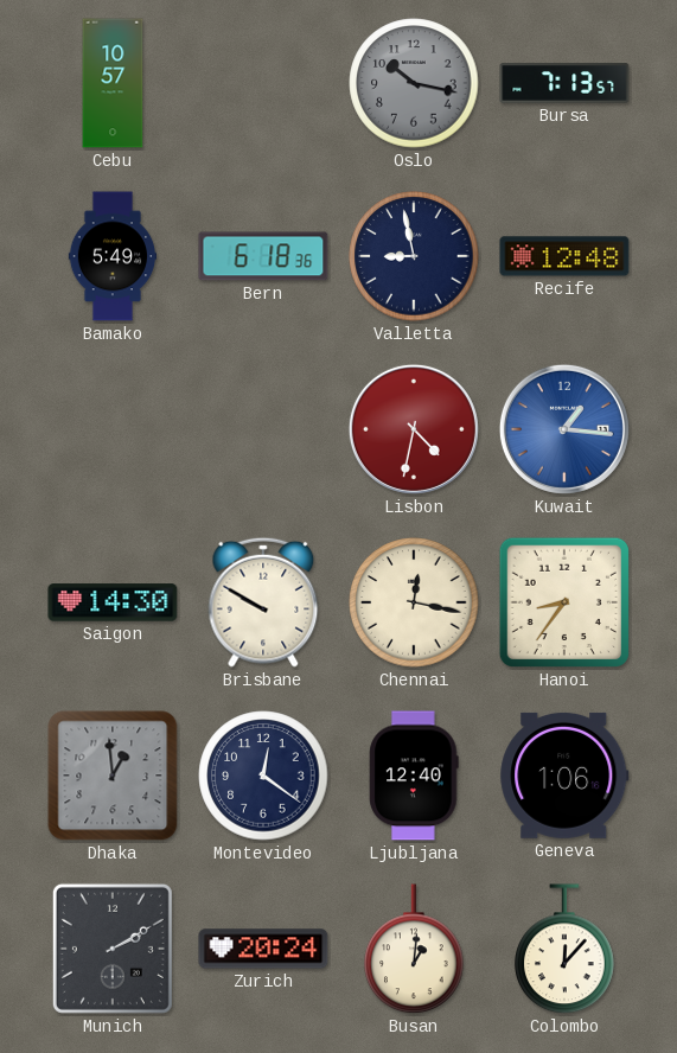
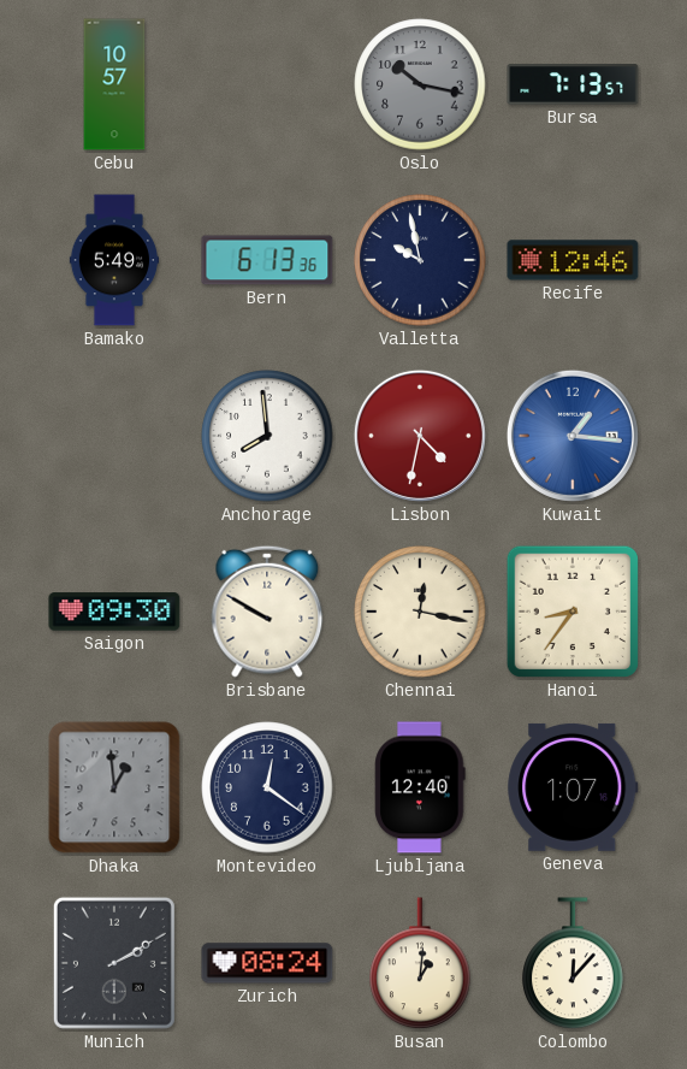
Bern: 6:18 -> 6:13 (267, 260)
Valletta: 8:58 -> 9:58 (420, 260)
Recife: 12:48 -> 12:46 (573, 260)
Anchorage: none -> 7:59 (267, 436)
Saigon: 14:30 -> 09:30 (114, 612)
Geneva: 1:06 -> 1:07 (573, 787)
Zurich: 20:24 -> 08:24 (267, 963)
